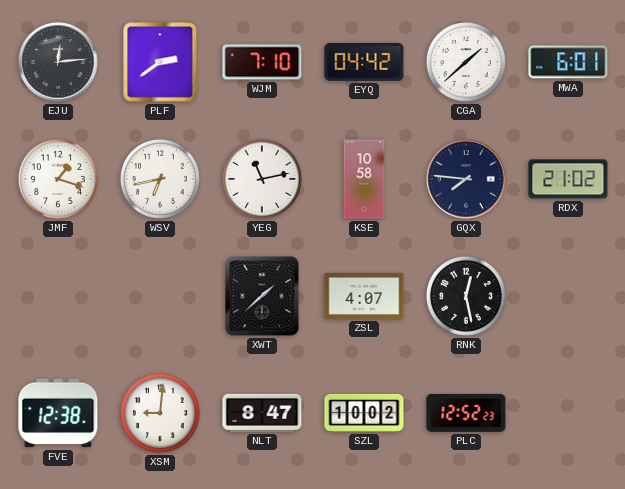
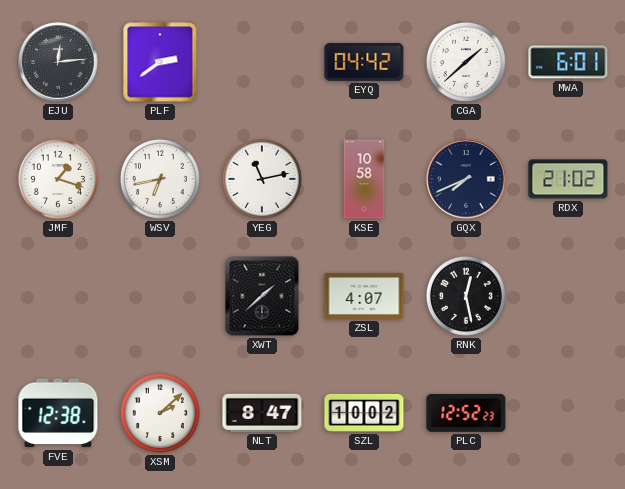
WJM: 7:10 -> none (262, 62)
GQX: 7:46 -> 7:41 (466, 179)
XSM: 9:01 -> 2:08 (160, 413)
